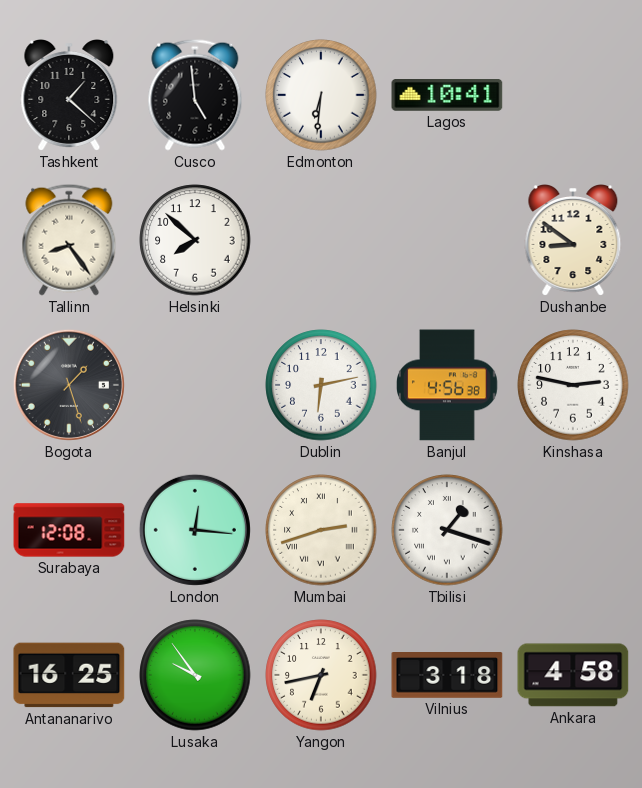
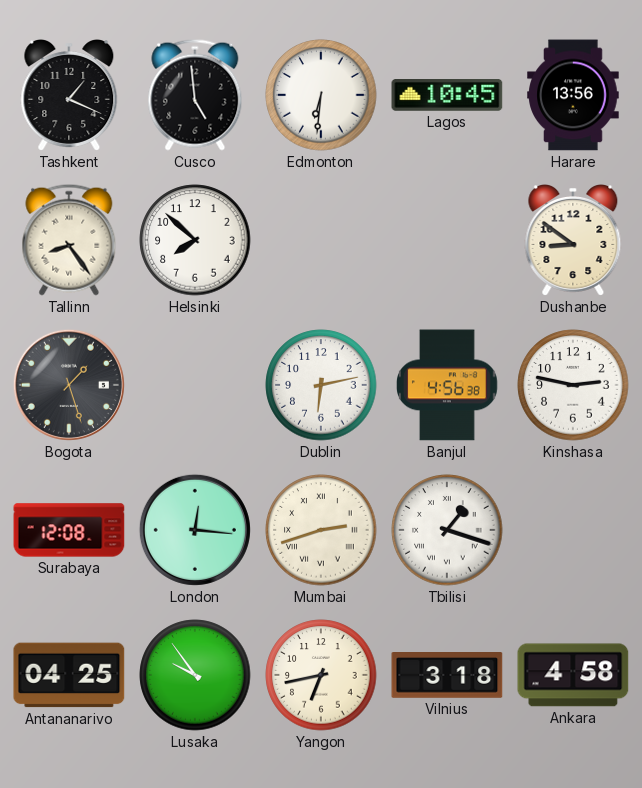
Tashkent: 1:22 -> 1:19 (69, 96)
Lagos: 10:41 -> 10:45 (447, 96)
Harare: none -> 13:56 (573, 95)
Antananarivo: 16:25 -> 04:25 (69, 675)
